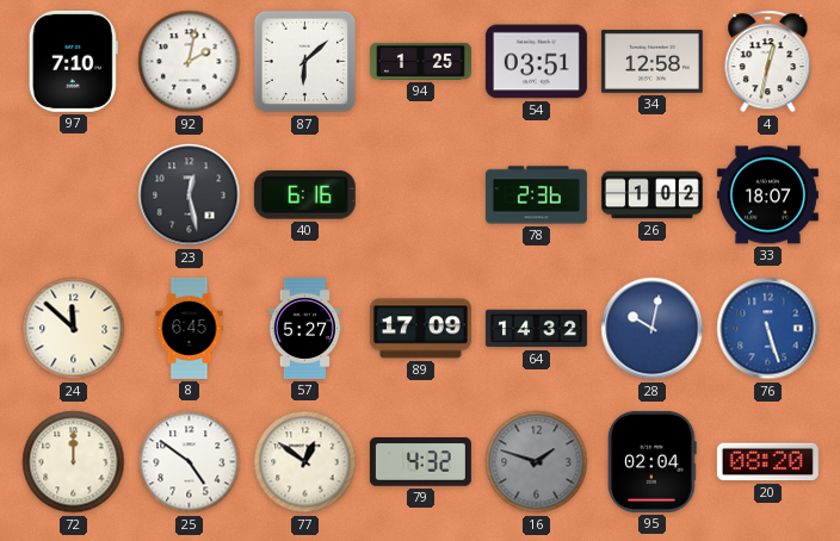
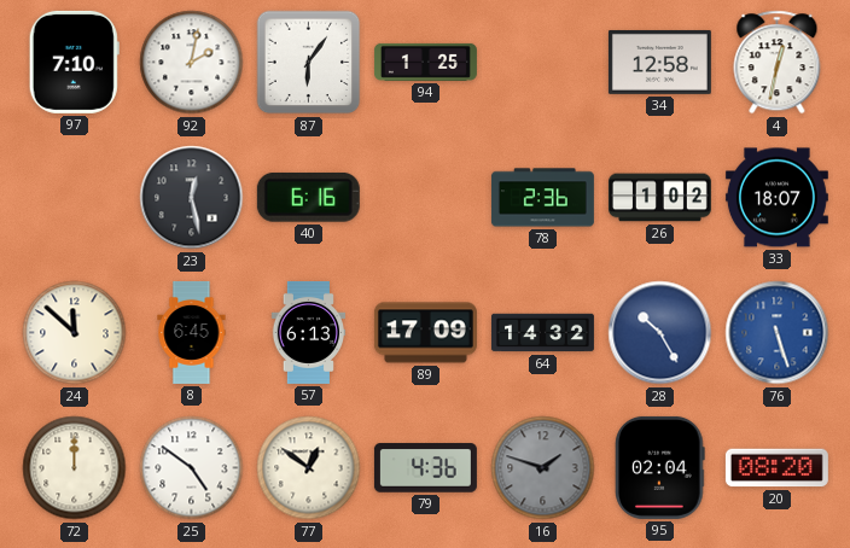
87: 6:08 -> 6:06 (309, 63)
54: 03:51 -> none (536, 62)
57: 5:27 -> 6:13 (309, 332)
28: 10:02 -> 10:25 (660, 333)
79: 4:32 -> 4:36 (425, 468)
